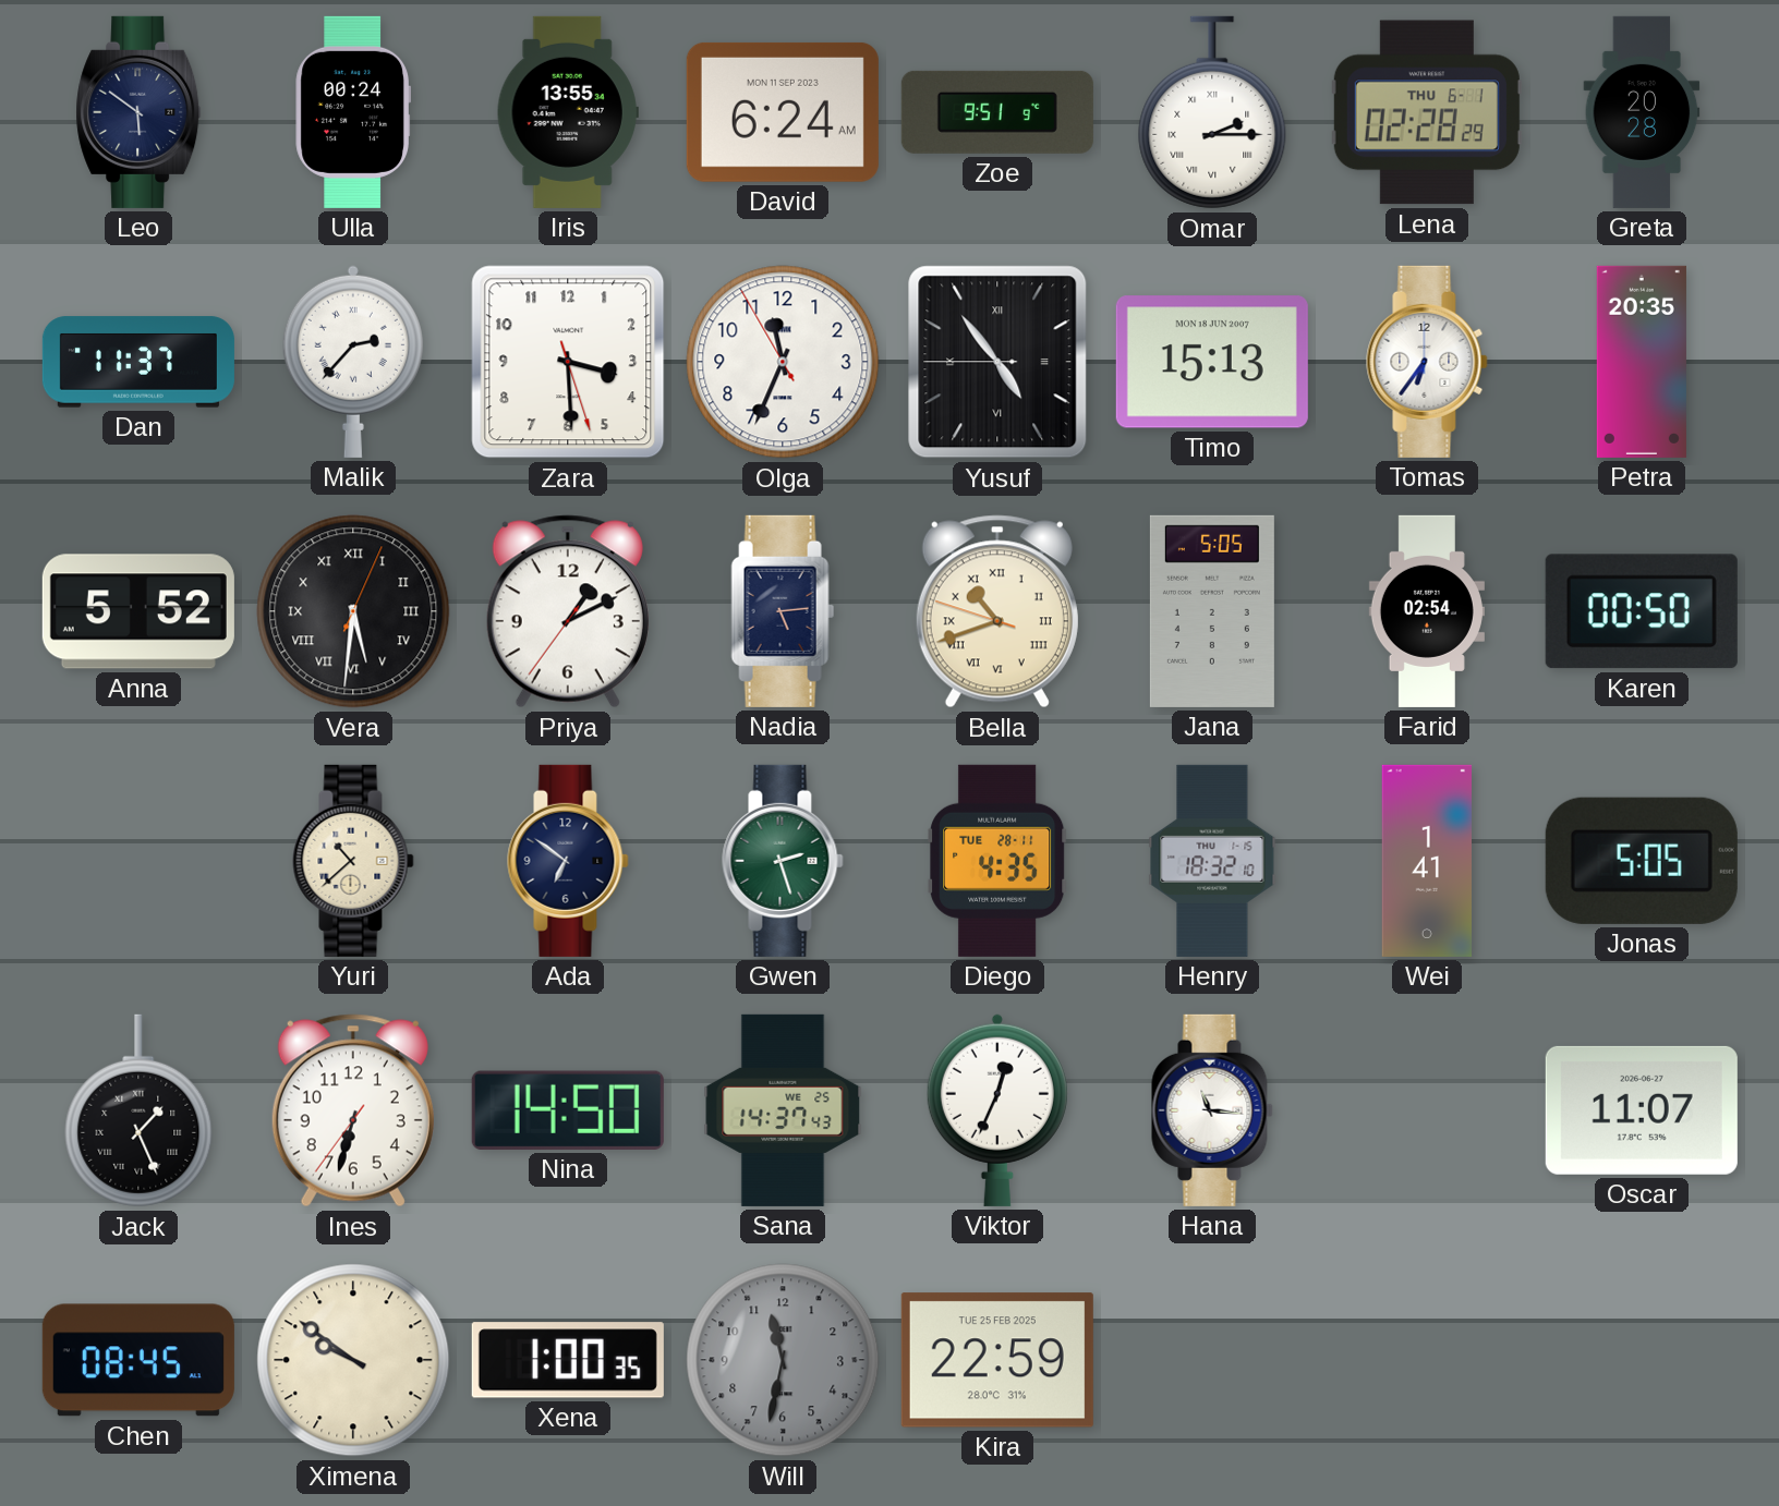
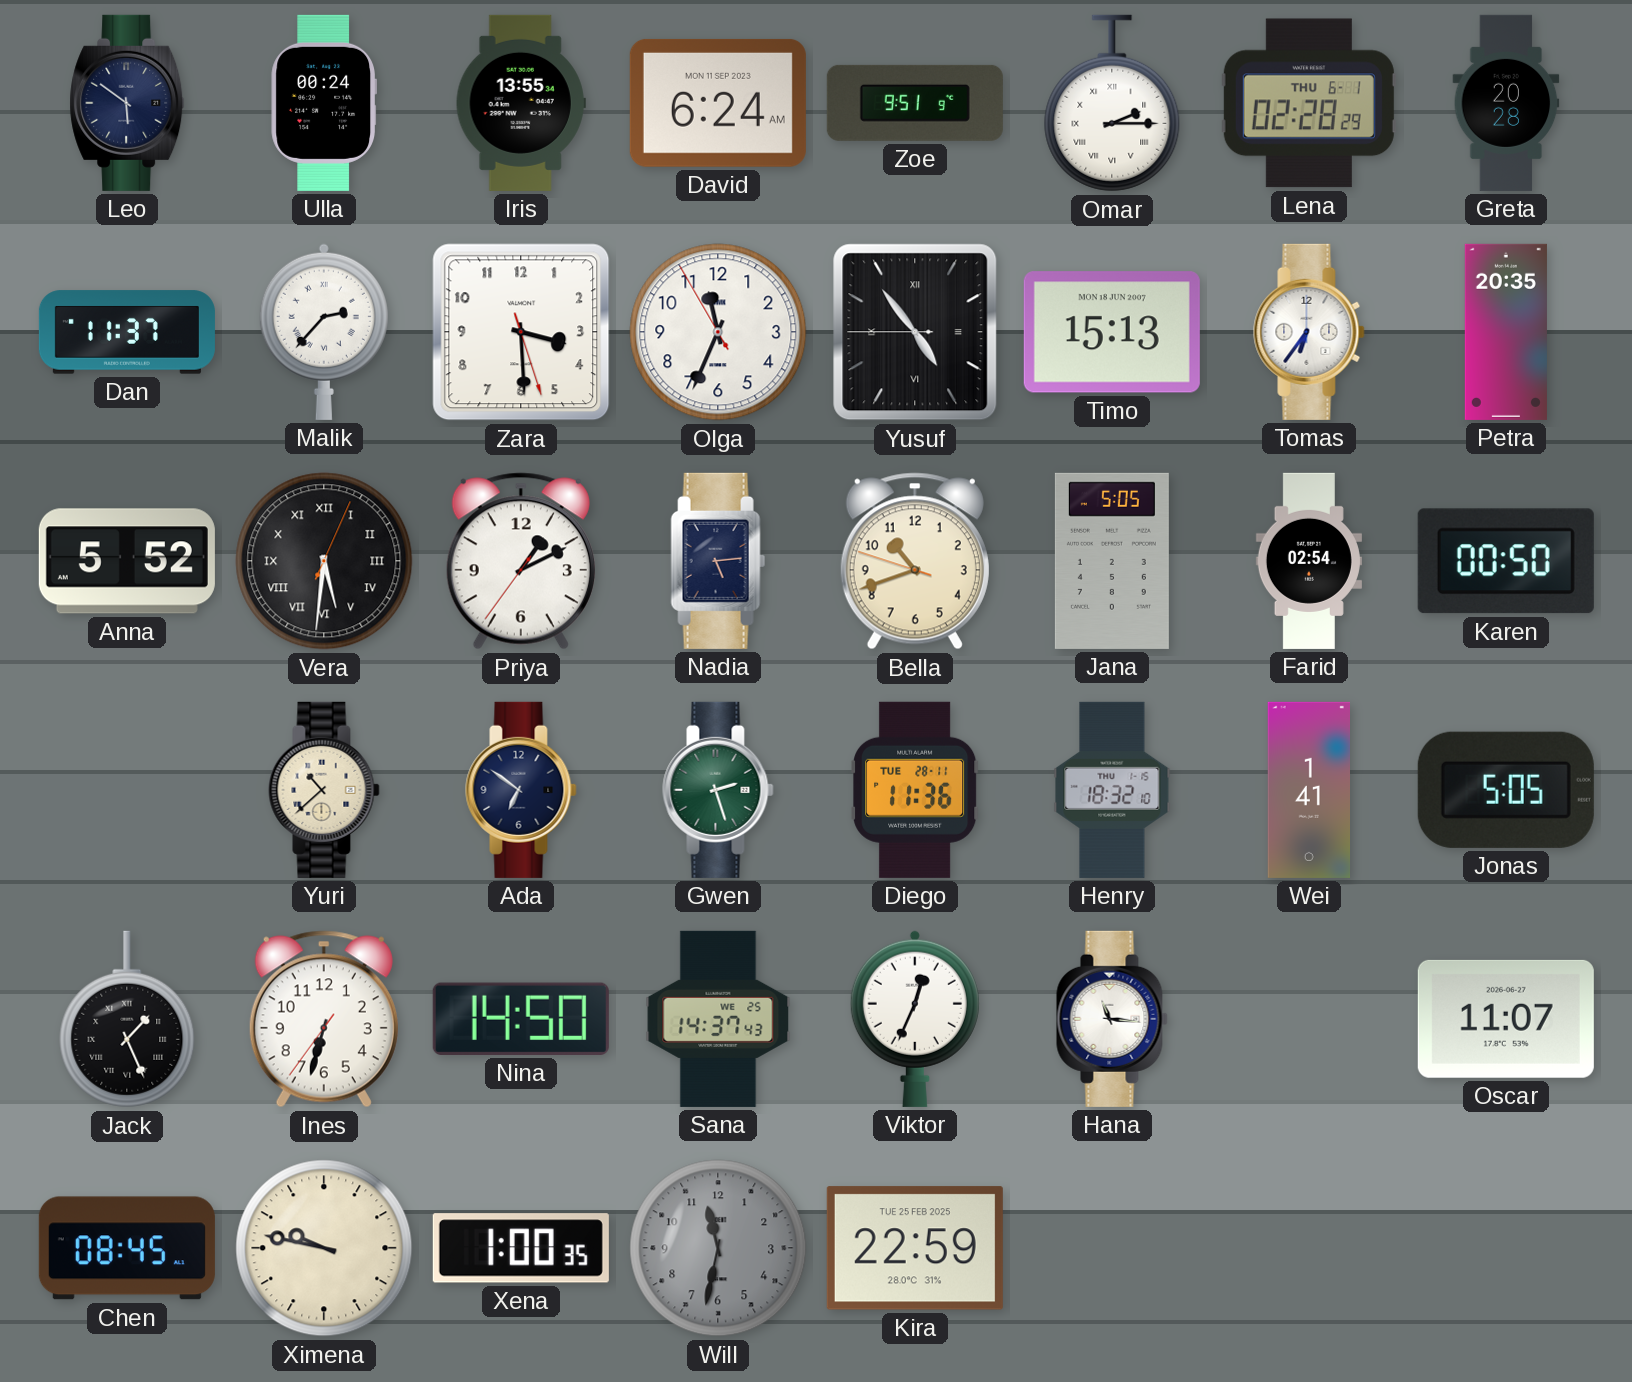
Bella numerals: Roman -> Arabic (915, 561)
Diego: 4:35 -> 11:36 (915, 790)
Ximena: 9:51 -> 9:47 (324, 1248)
